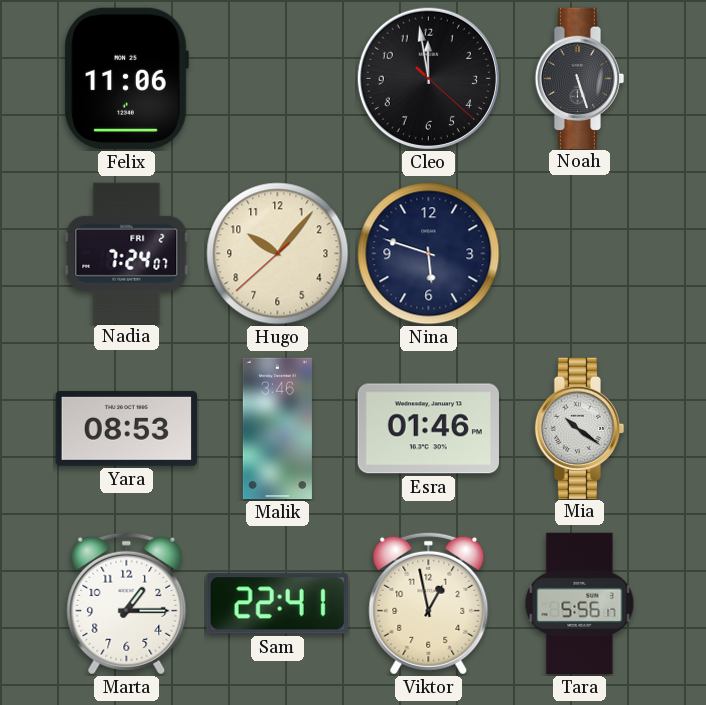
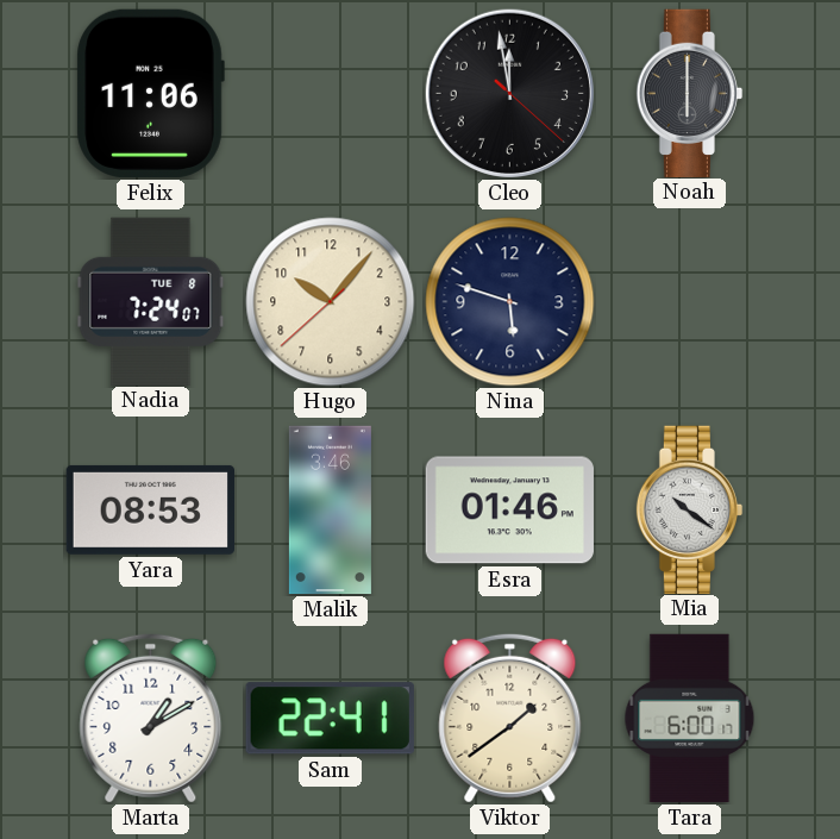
Noah: 5:27 -> 6:00 (690, 93)
Nadia date: FRI 2 -> TUE 8 (151, 301)
Marta: 1:15 -> 1:10 (151, 718)
Viktor: 12:58 -> 1:39 (510, 718)
Tara: 5:56 -> 6:00 (690, 719)
